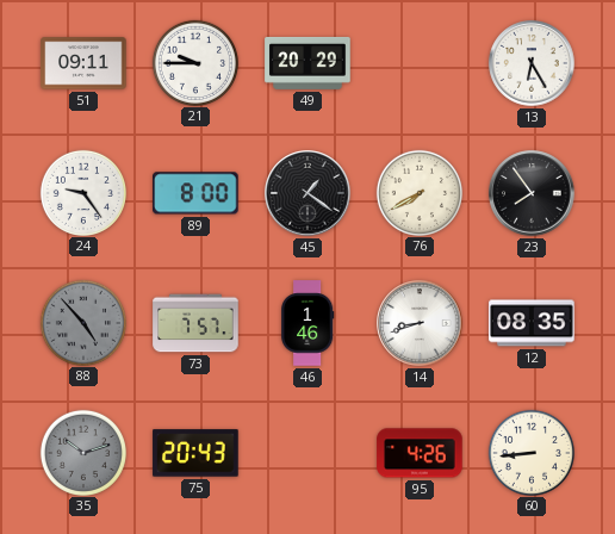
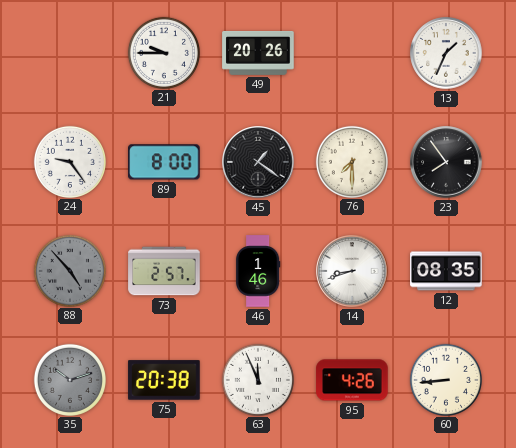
51: 09:11 -> none (83, 63)
49: 20:29 -> 20:26 (258, 53)
13: 6:25 -> 1:34 (446, 53)
76: 7:40 -> 7:30 (351, 161)
73: 7:57 -> 2:57 (164, 271)
75: 20:43 -> 20:38 (164, 380)
63: none -> 11:56 (257, 379)
